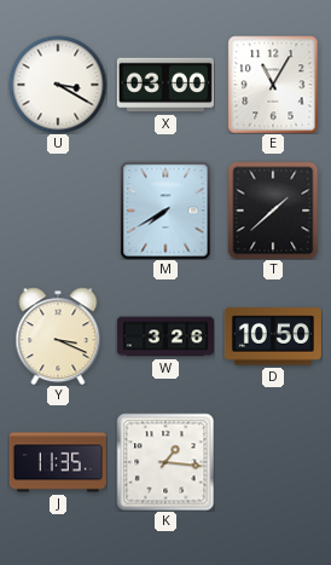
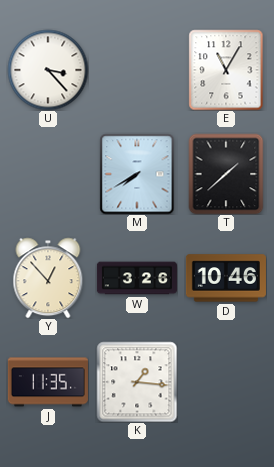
U: 3:20 -> 3:23 (48, 70)
X: 03:00 -> none (165, 85)
Y: 3:19 -> 12:53 (48, 278)
D: 10:50 -> 10:46 (226, 278)
